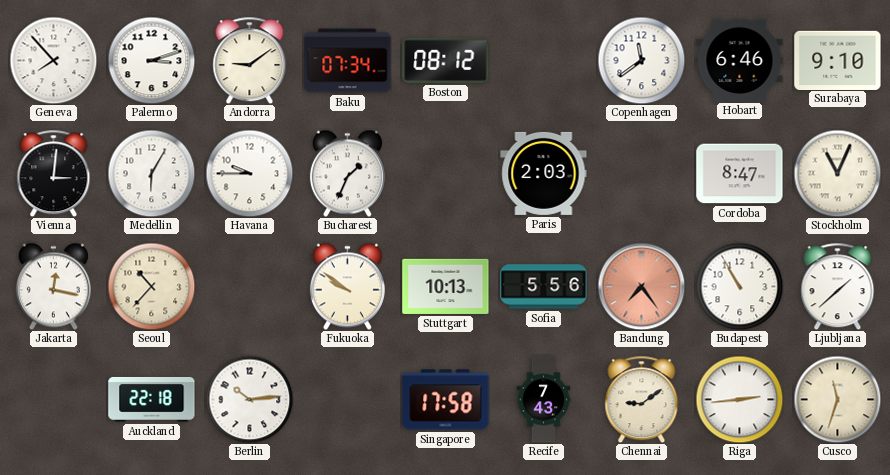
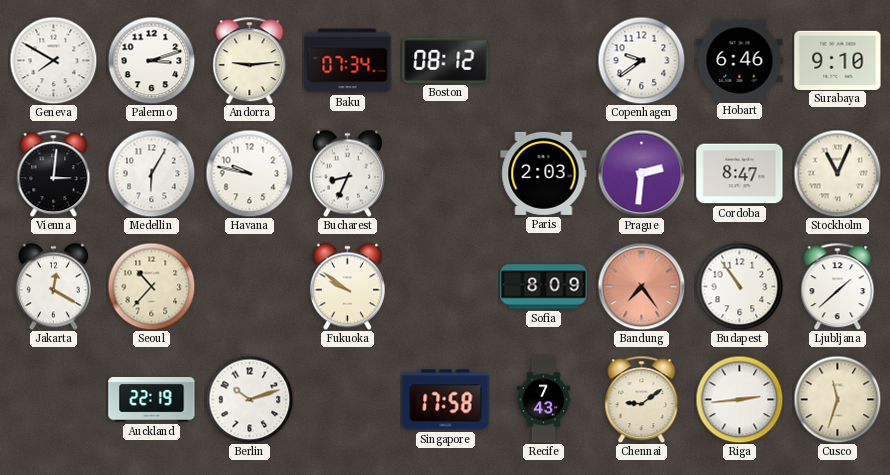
Geneva: 7:53 -> 7:50 (53, 60)
Andorra: 9:09 -> 9:14 (250, 60)
Copenhagen: 11:39 -> 9:39 (641, 60)
Havana: 9:45 -> 9:47 (249, 173)
Bucharest: 1:34 -> 8:34 (347, 173)
Prague: none -> 2:31 (641, 173)
Jakarta: 12:17 -> 12:20 (53, 286)
Stuttgart: 10:13 -> none (446, 286)
Sofia: 5:56 -> 8:09 (544, 287)
Budapest: 10:55 -> 10:54 (739, 286)
Auckland: 22:18 -> 22:19 (152, 399)
Berlin: 10:14 -> 10:12 (249, 399)
